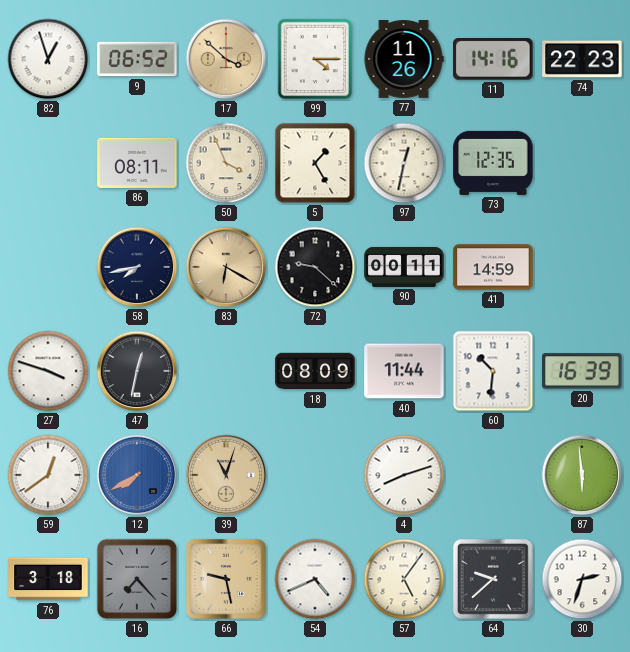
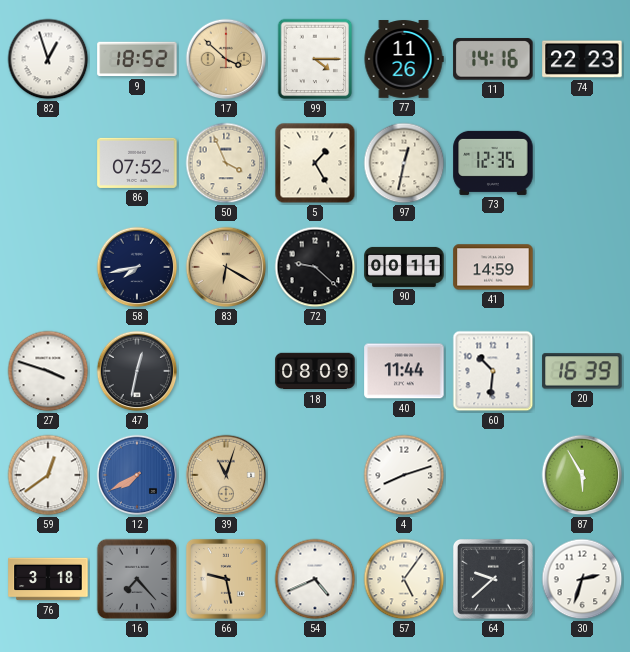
9: 06:52 -> 18:52 (137, 59)
86: 08:11 -> 07:52 (137, 163)
87: 5:59 -> 5:55 (582, 475)
